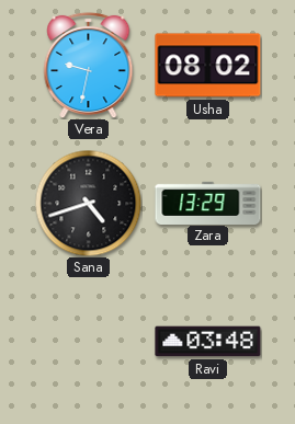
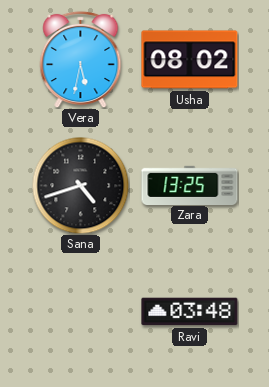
Vera: 9:32 -> 5:32 (81, 59)
Zara: 13:29 -> 13:25 (190, 185)
